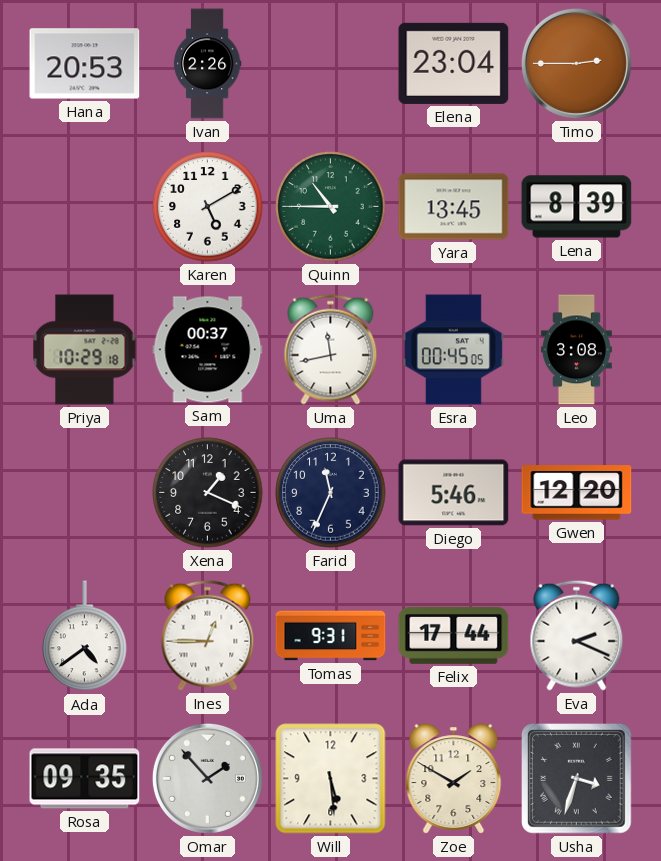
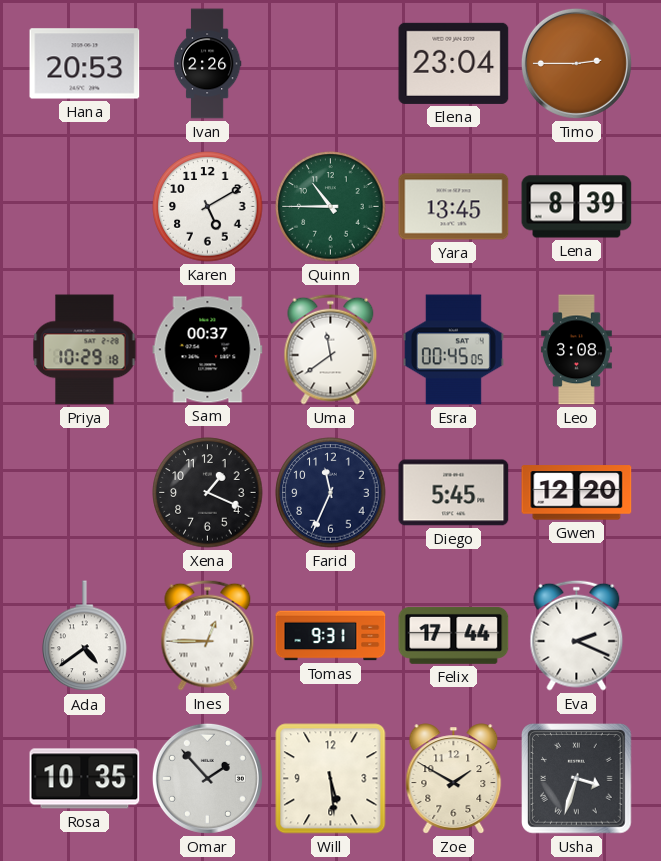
Uma: 11:43 -> 11:39 (331, 349)
Diego: 5:46 -> 5:45 (454, 493)
Rosa: 09:35 -> 10:35 (85, 779)
